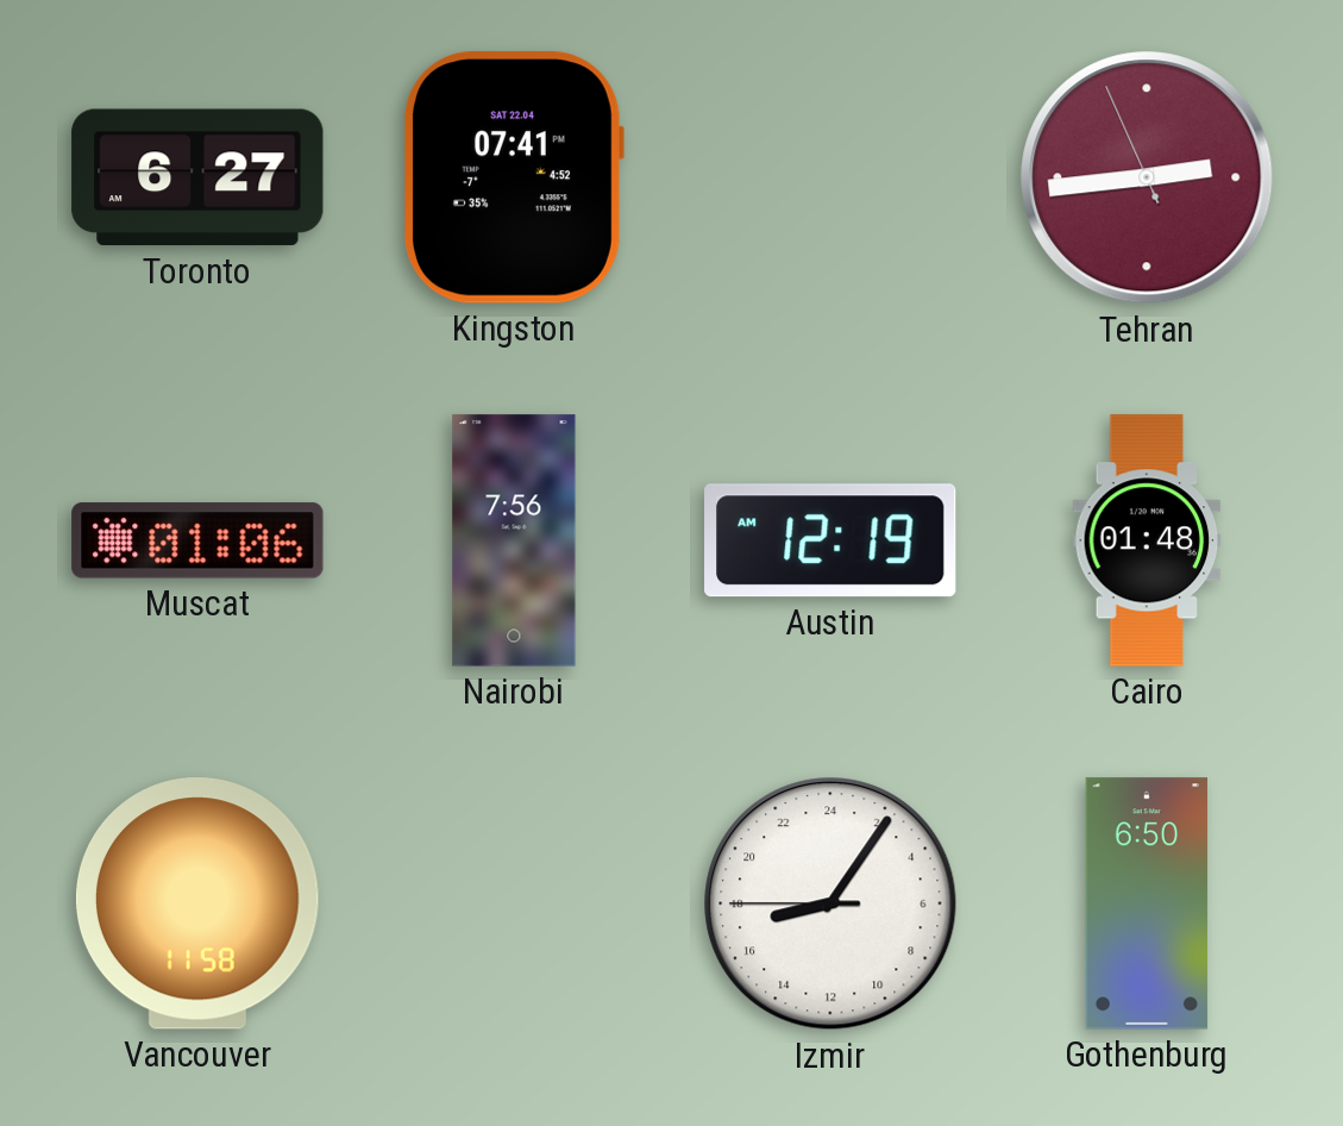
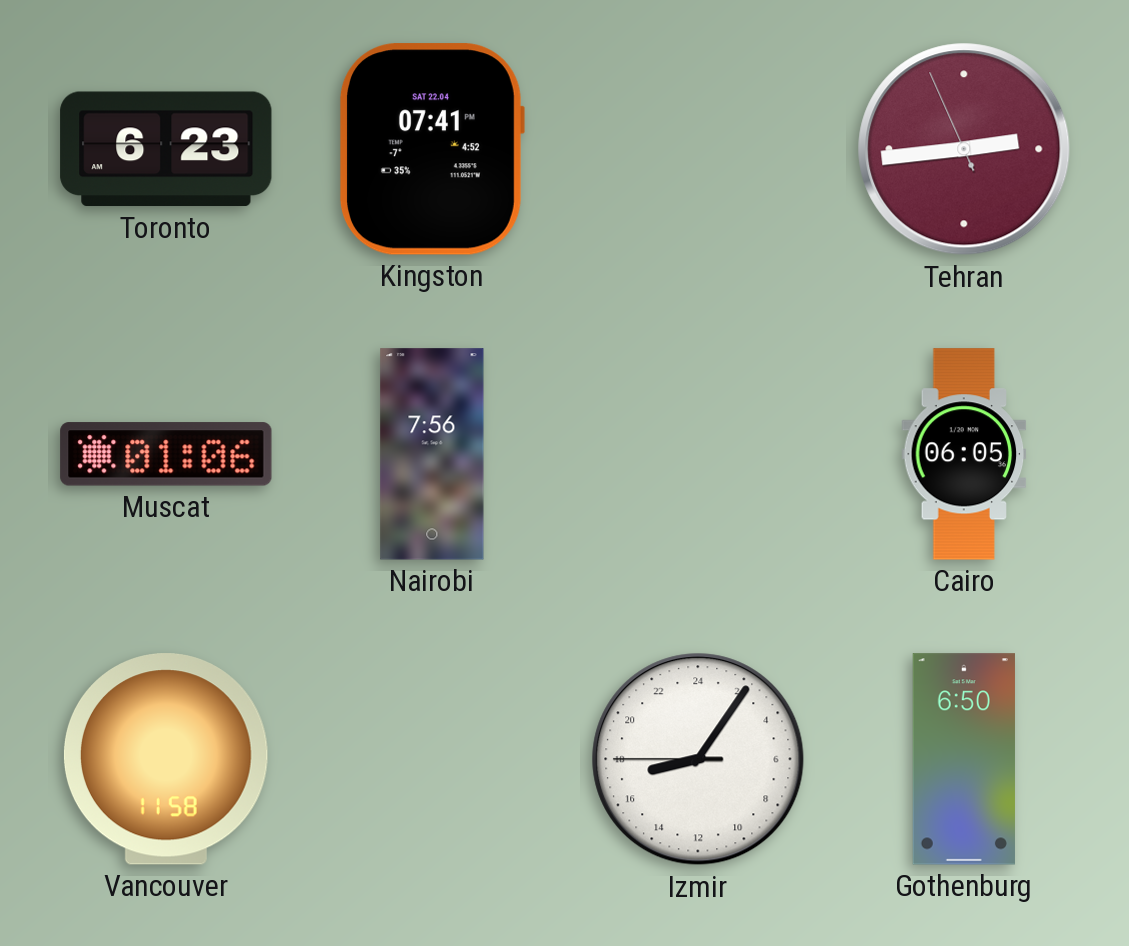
Toronto: 6:27 -> 6:23 (166, 149)
Austin: 12:19 -> none (830, 540)
Cairo: 01:48 -> 06:05 (964, 454)
